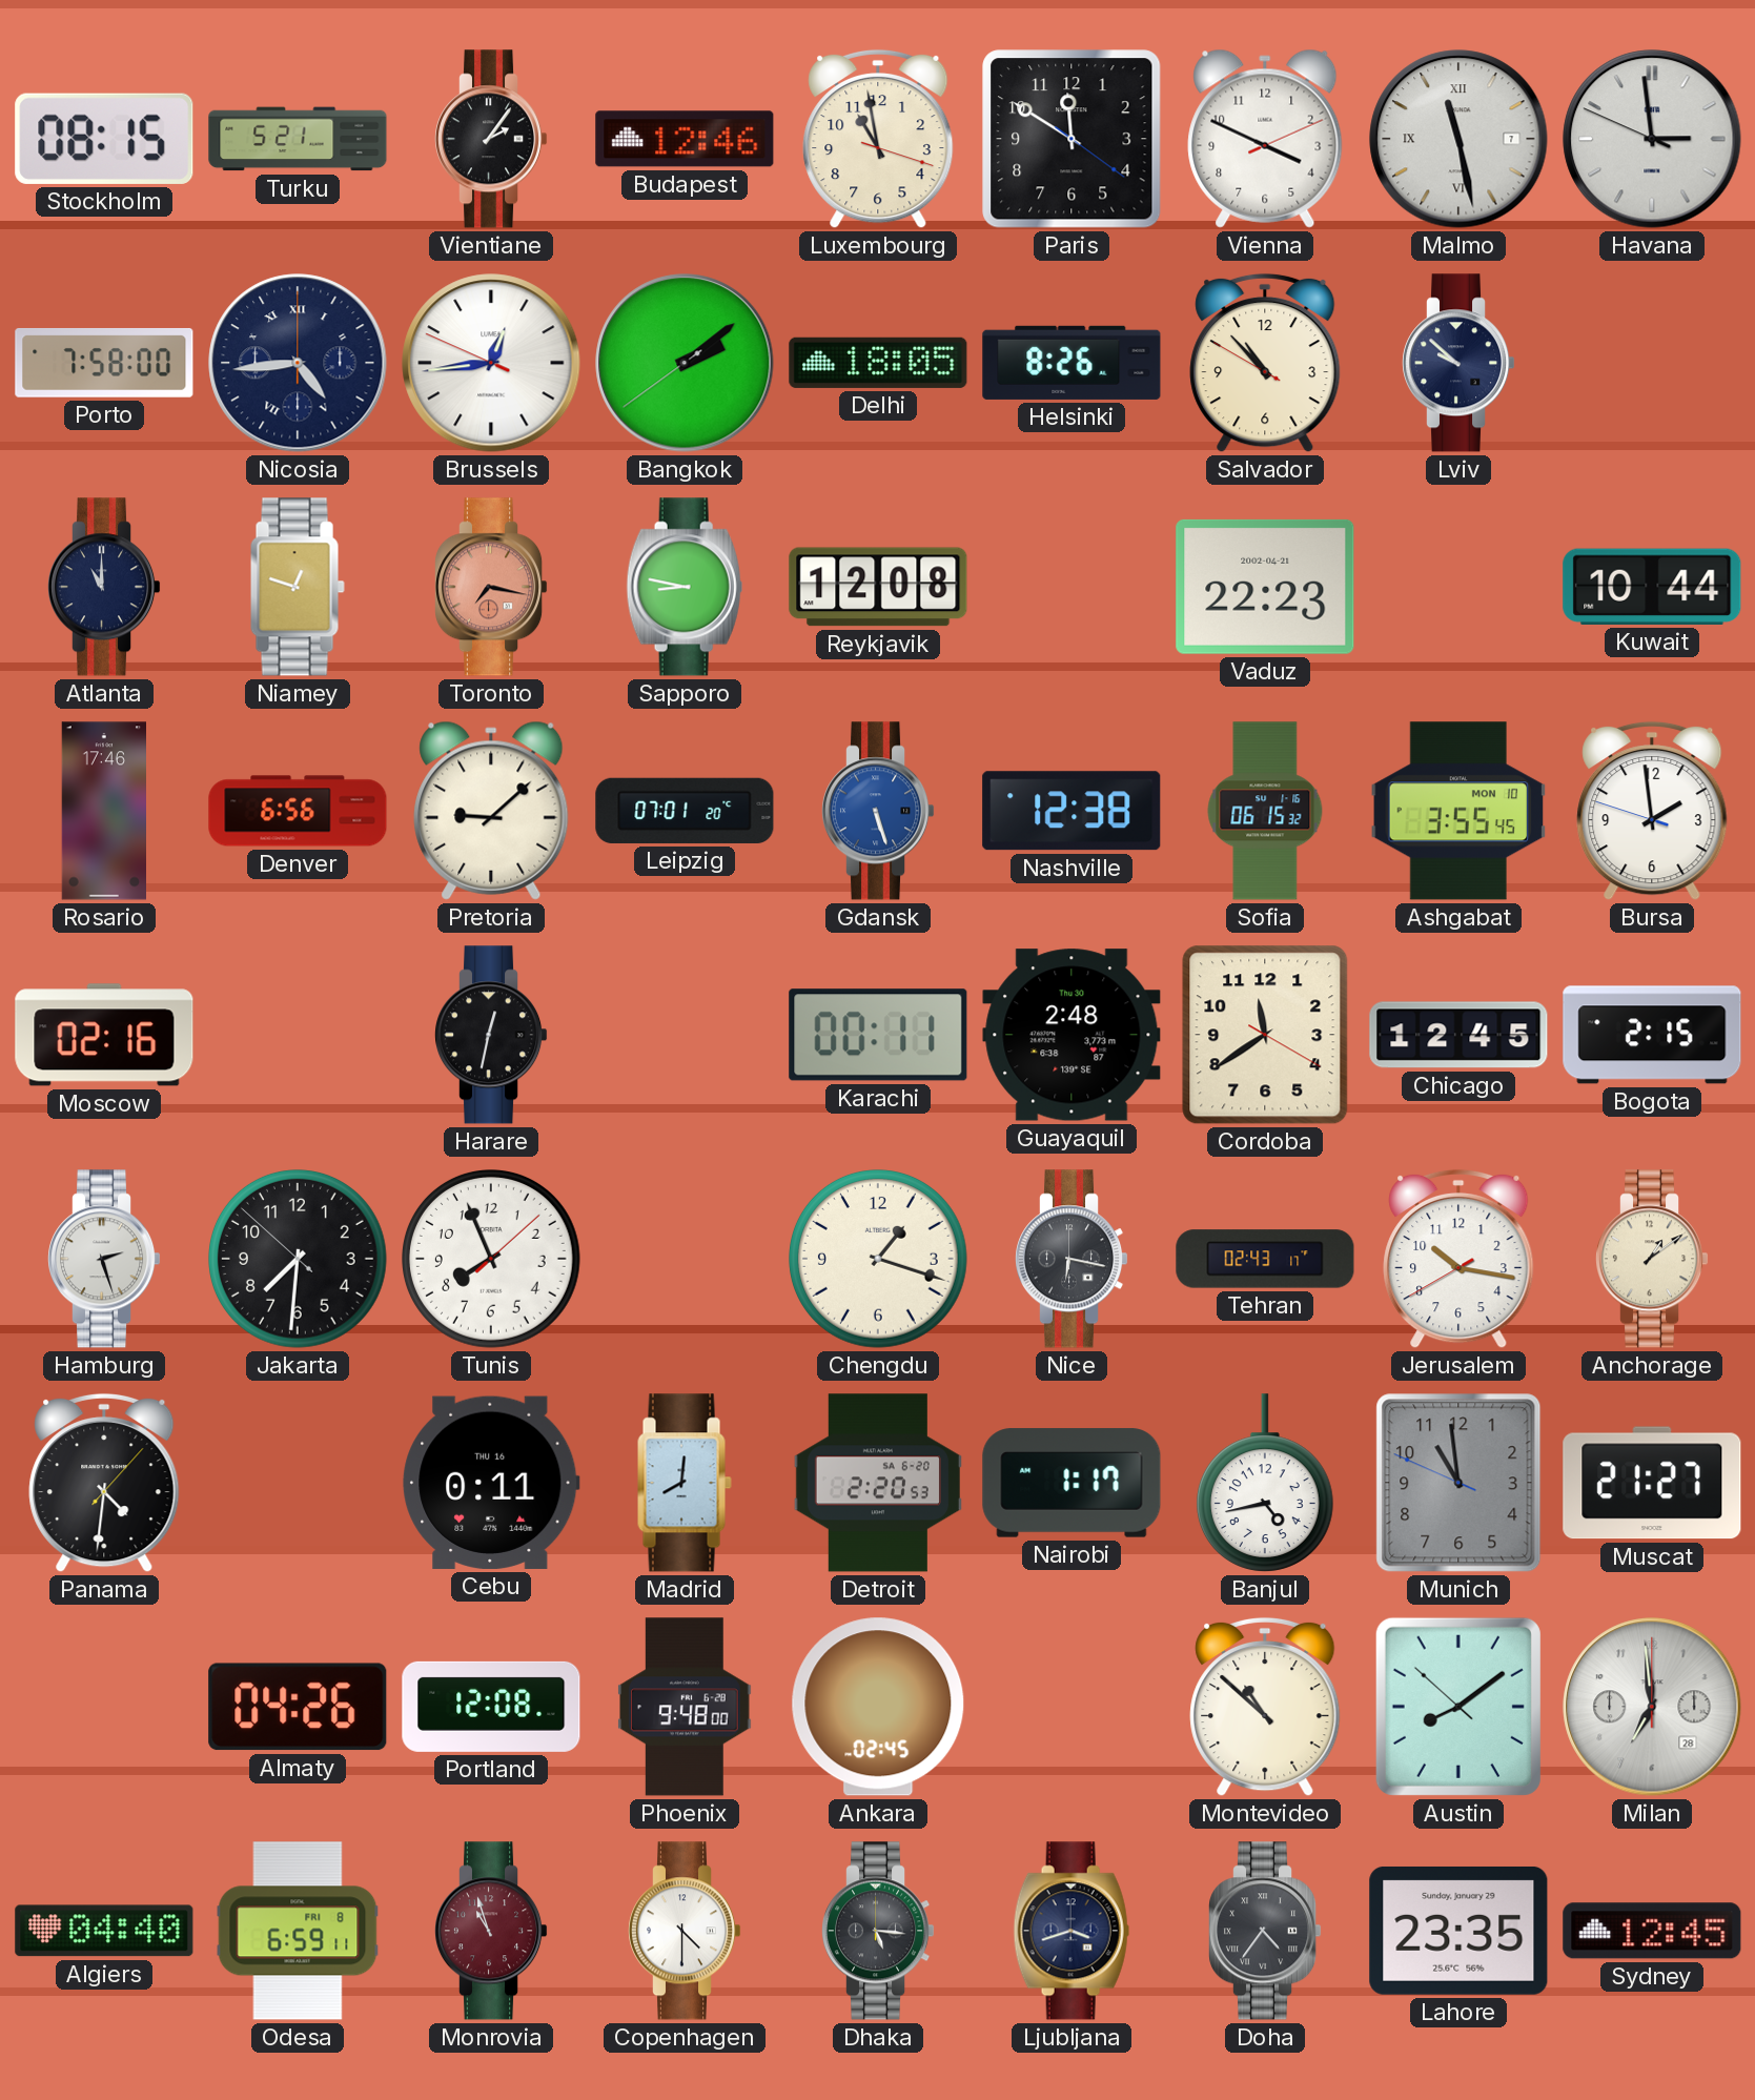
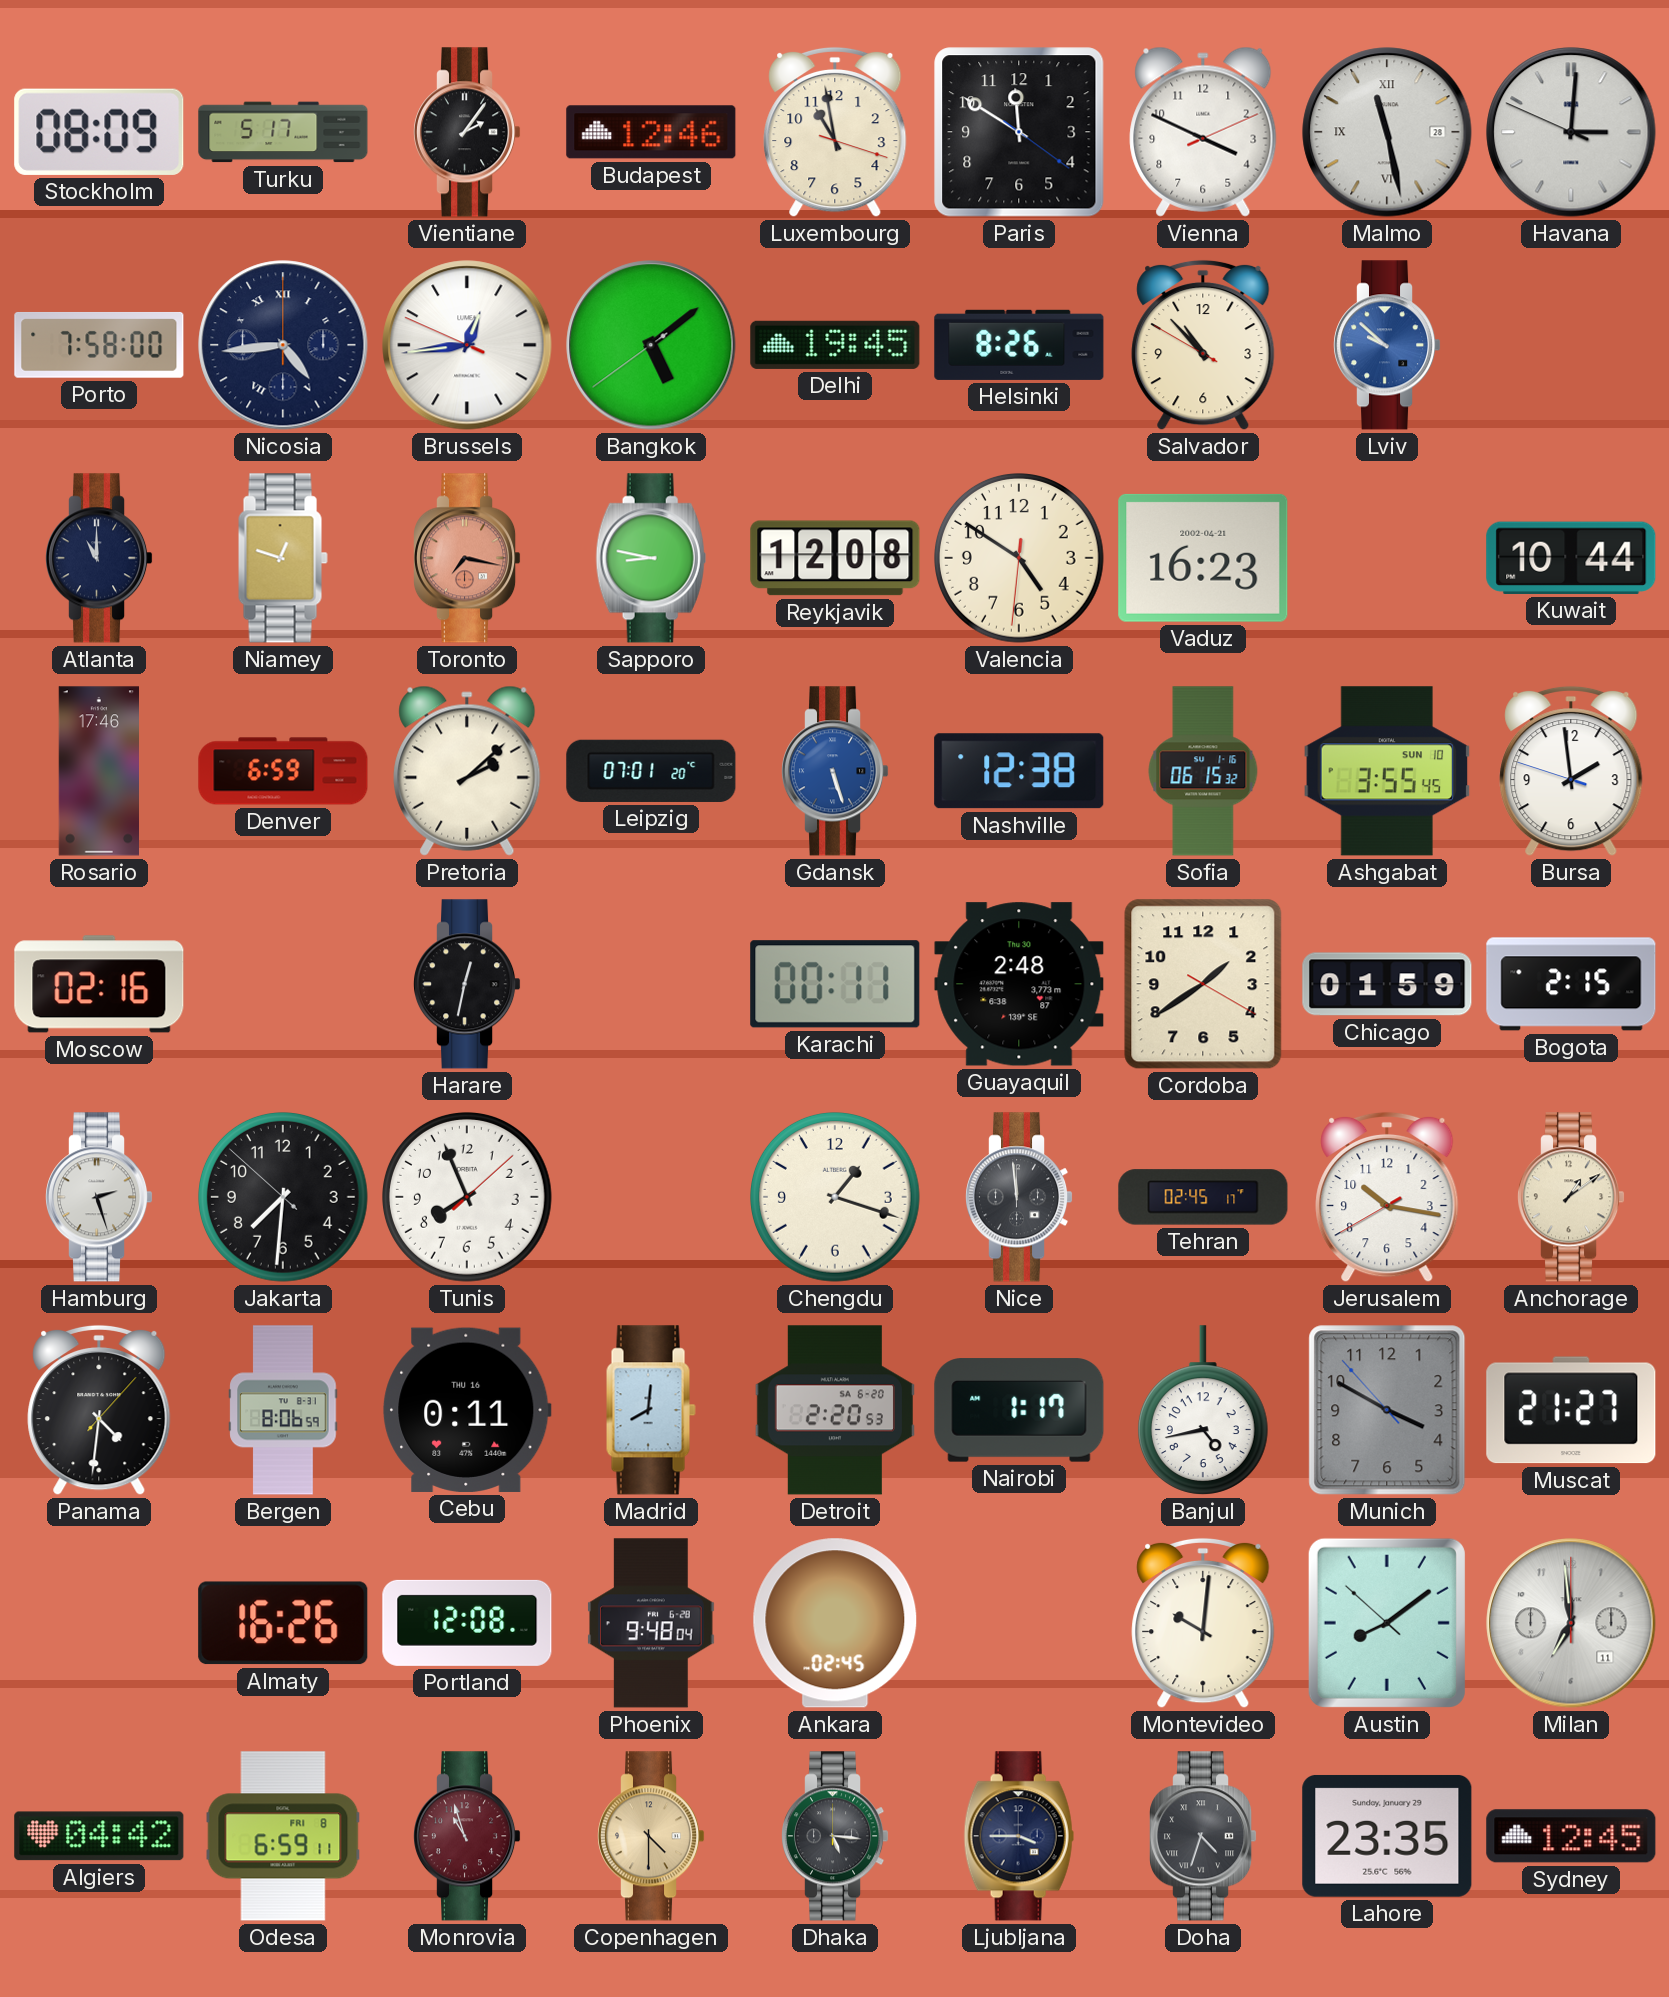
Stockholm: 08:15 -> 08:09 (99, 132)
Turku: 5:21 -> 5:17 (283, 132)
Malmo date: 7 -> 28 (1387, 132)
Havana: 2:58 -> 3:00 (1571, 132)
Bangkok: 2:08 -> 5:08 (651, 345)
Delhi: 18:05 -> 19:45 (835, 345)
Lviv dial: navy -> blue (1388, 345)
Valencia: none -> 4:50 (1020, 559)
Vaduz: 22:23 -> 16:23 (1203, 558)
Denver: 6:56 -> 6:59 (283, 771)
Pretoria: 9:08 -> 2:08 (467, 771)
Ashgabat date: MON 10 -> SUN 10 (1387, 771)
Cordoba: 11:39 -> 1:39 (1203, 984)
Chicago: 12:45 -> 01:59 (1387, 984)
Nice: 6:17 -> 11:59 (1020, 1197)
Tehran: 02:43 -> 02:45 (1203, 1197)
Bergen: none -> 8:06 (283, 1410)
Munich: 10:58 -> 3:49 (1387, 1410)
Almaty: 04:26 -> 16:26 (283, 1623)
Phoenix: 9:48:00 -> 9:48:04 (651, 1623)
Montevideo: 10:52 -> 10:01 (1203, 1623)
Milan date: 28 -> 11 (1571, 1623)
Algiers: 04:40 -> 04:42 (99, 1836)
Copenhagen dial: white -> champagne (652, 1836)
Ljubljana: 3:42 -> 3:45 (1019, 1836)
Doha: 4:36 -> 4:33 (1204, 1836)
